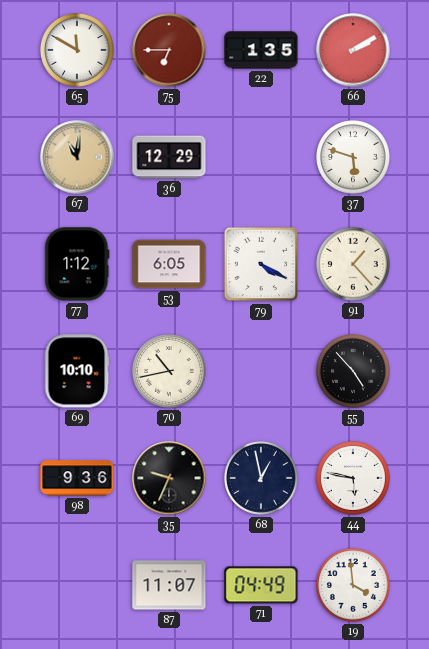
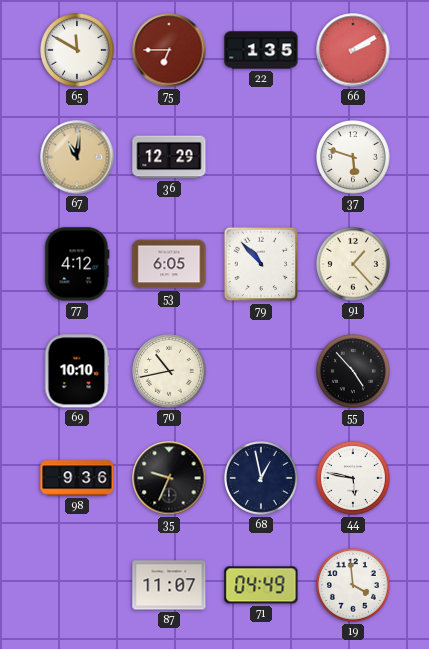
77: 1:12 -> 4:12 (77, 264)
79: 4:20 -> 10:53 (261, 264)
